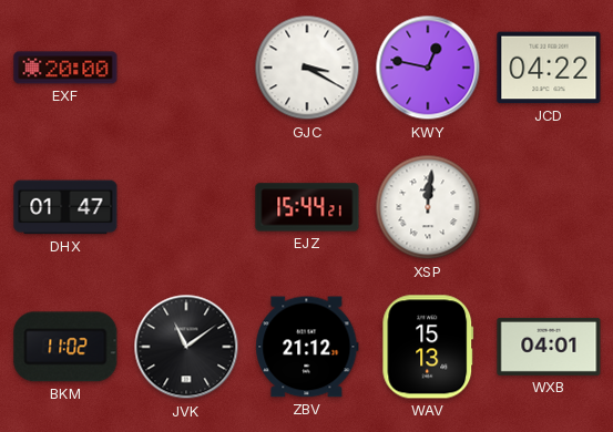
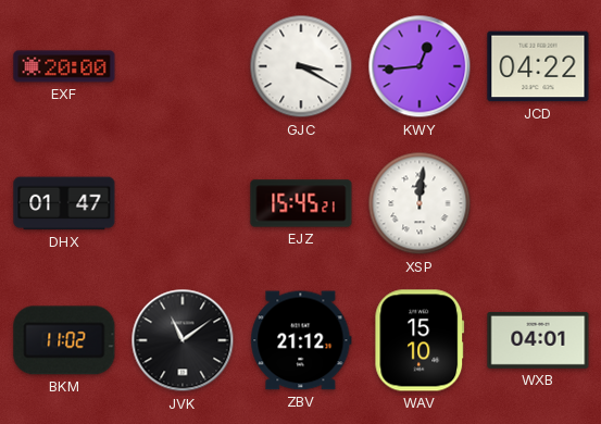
KWY: 12:47 -> 12:44 (420, 66)
EJZ: 15:44 -> 15:45 (301, 203)
WAV: 15:13 -> 15:10 (420, 340)
